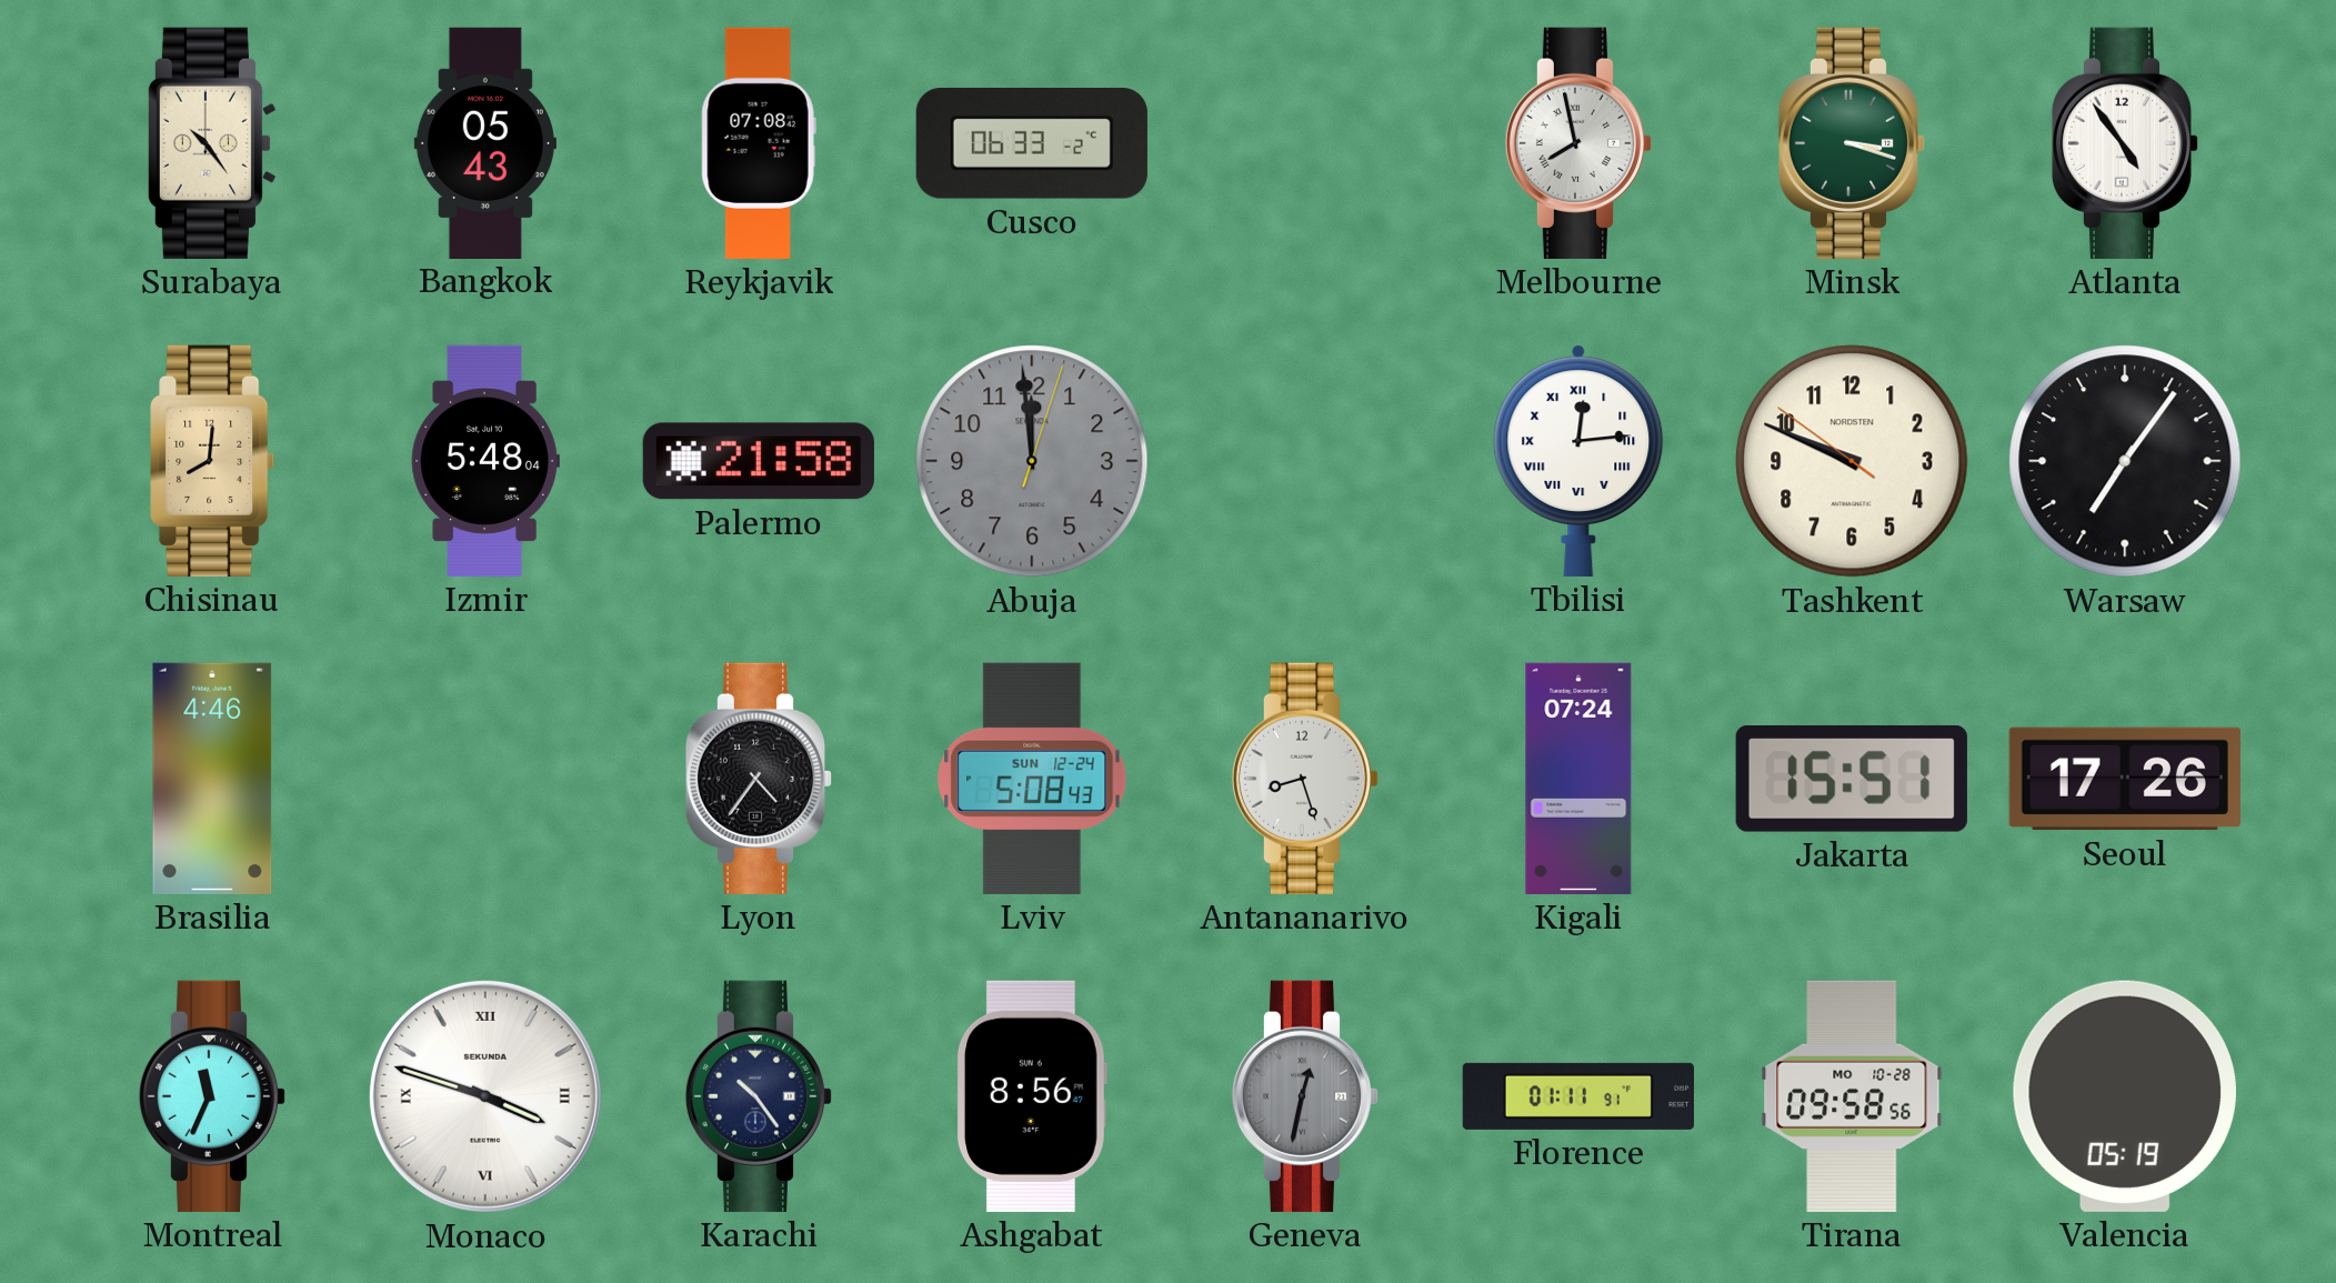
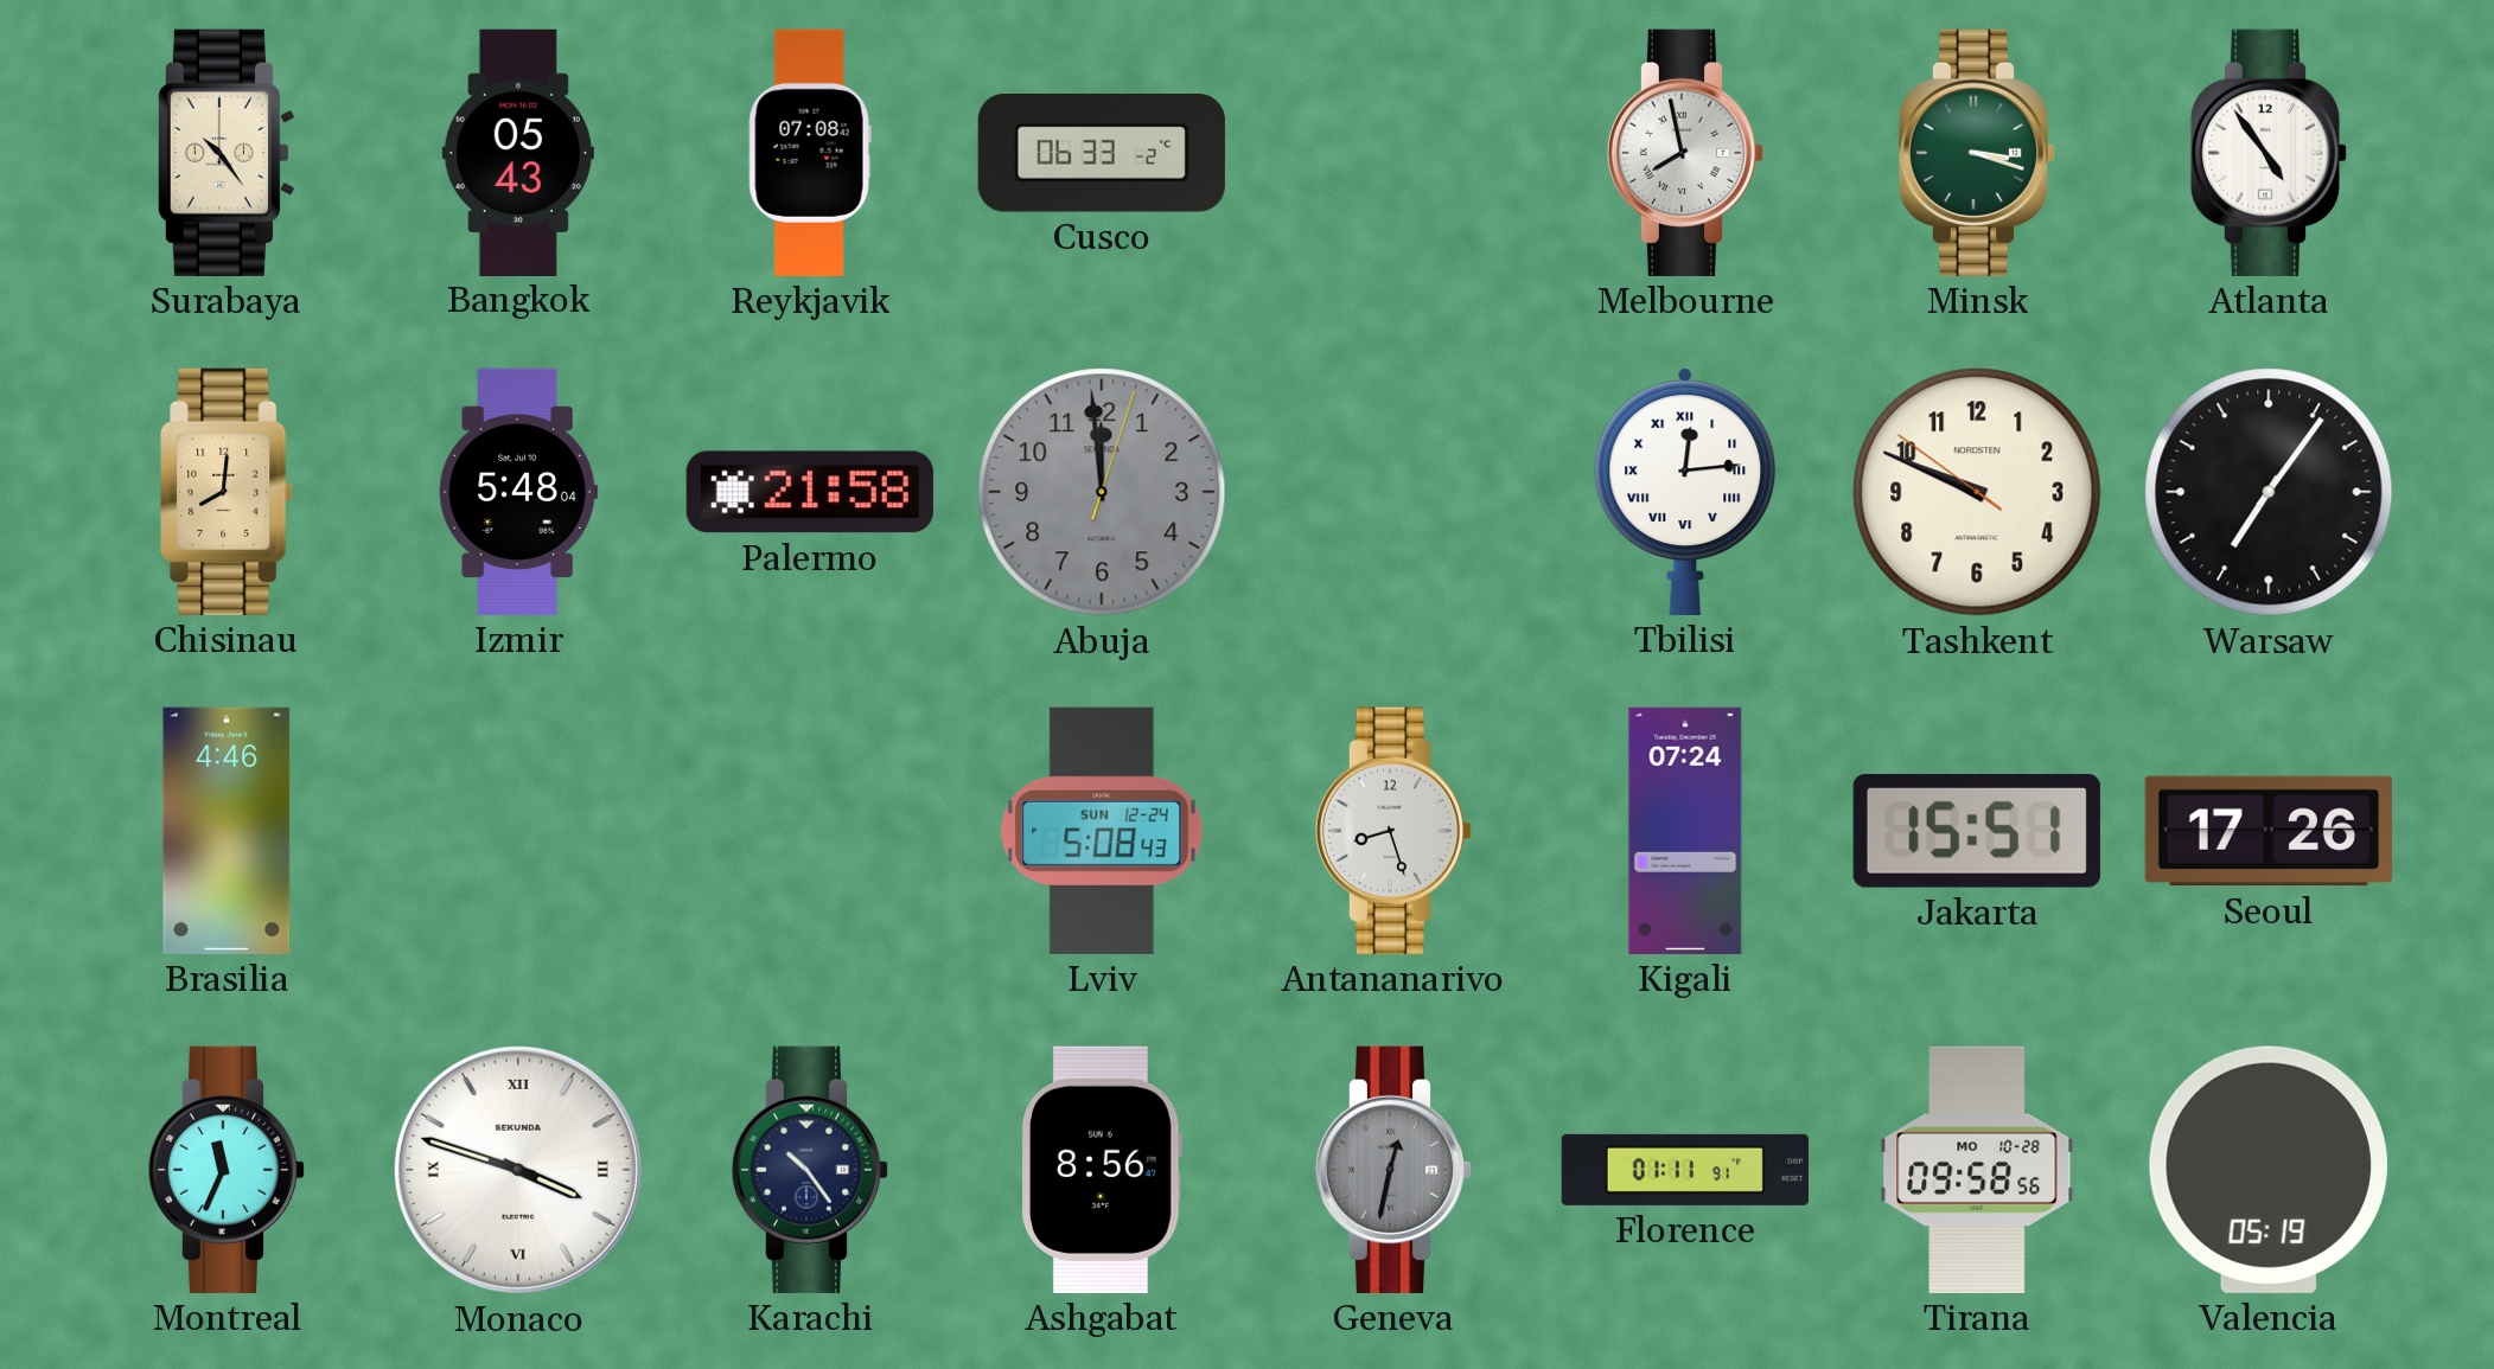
Lyon: 4:36 -> none (759, 779)
